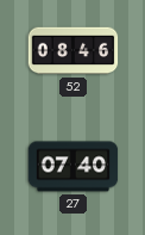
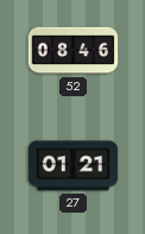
27: 07:40 -> 01:21 (74, 166)
